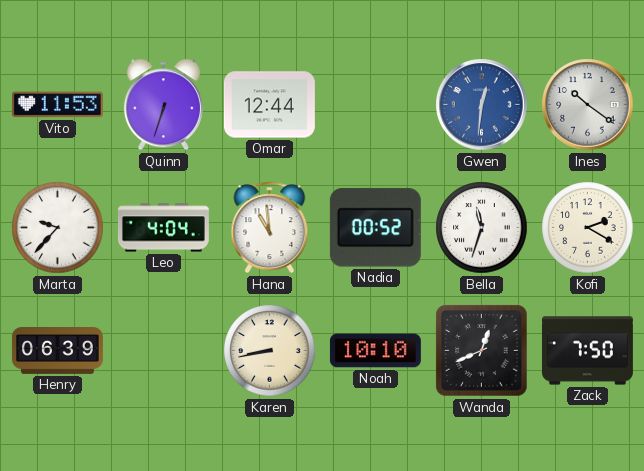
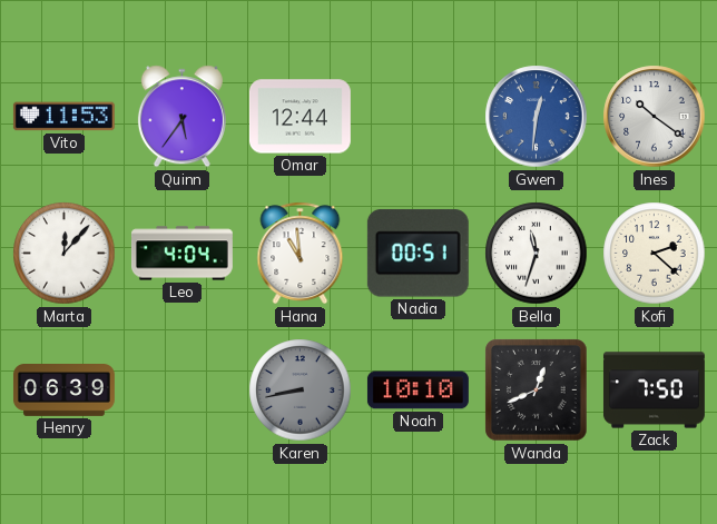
Quinn: 6:33 -> 5:36 (181, 117)
Marta: 9:37 -> 12:07 (65, 254)
Nadia: 00:52 -> 00:51 (418, 254)
Kofi: 2:20 -> 2:22 (655, 254)
Karen dial: cream -> grey (301, 390)
